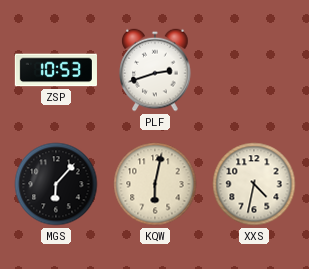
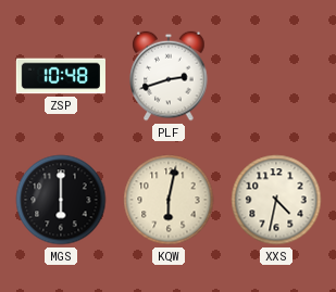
ZSP: 10:53 -> 10:48 (61, 76)
MGS: 6:07 -> 6:00 (61, 200)
